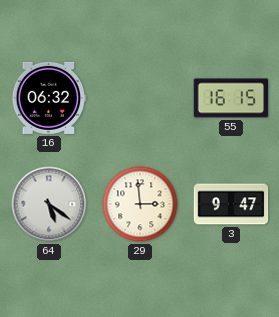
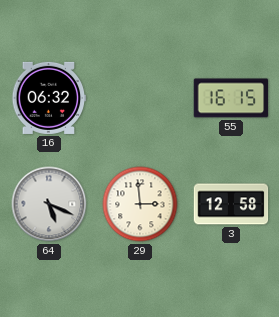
64: 5:21 -> 5:19 (49, 204)
3: 9:47 -> 12:58 (231, 204)
